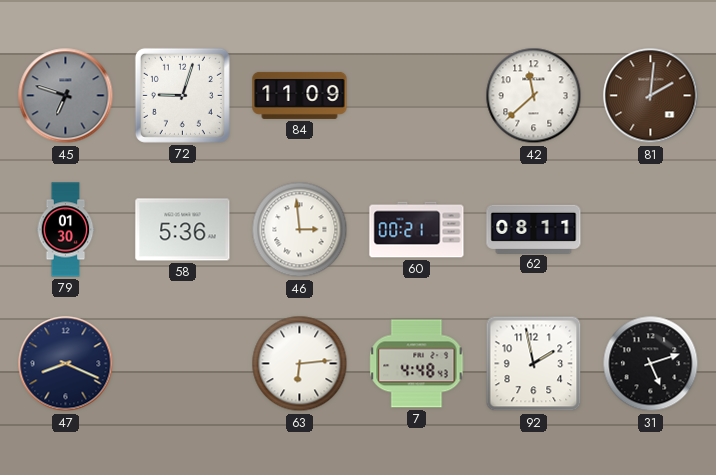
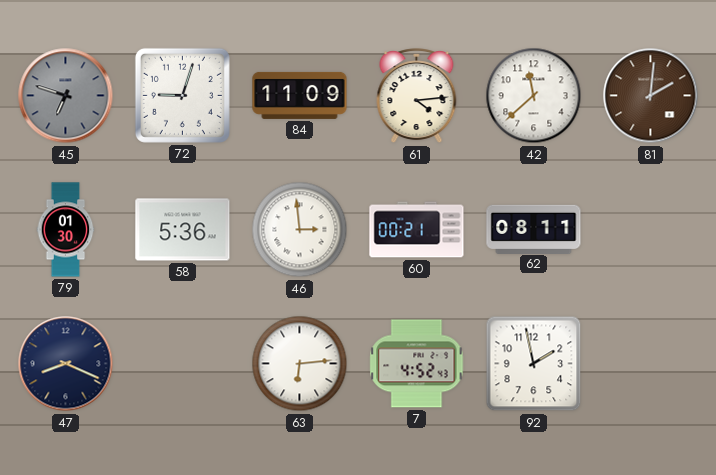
61: none -> 4:14 (417, 96)
7: 4:48 -> 4:52 (417, 364)
31: 5:12 -> none (651, 364)
